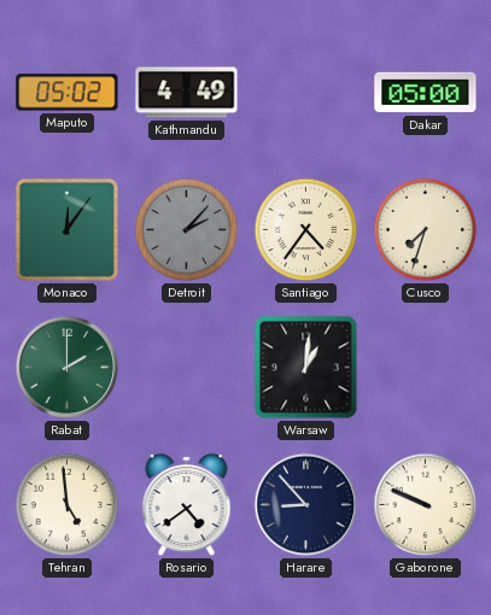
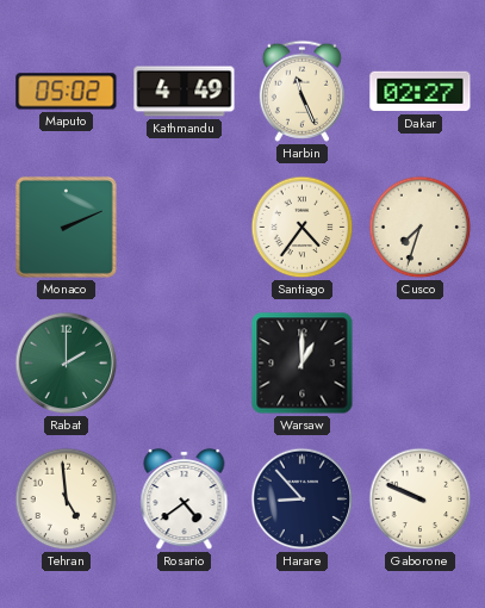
Harbin: none -> 11:26 (301, 91)
Dakar: 05:00 -> 02:27 (421, 92)
Monaco: 12:06 -> 2:11 (66, 227)
Detroit: 2:07 -> none (187, 230)
Warsaw: 1:01 -> 1:00 (303, 364)
